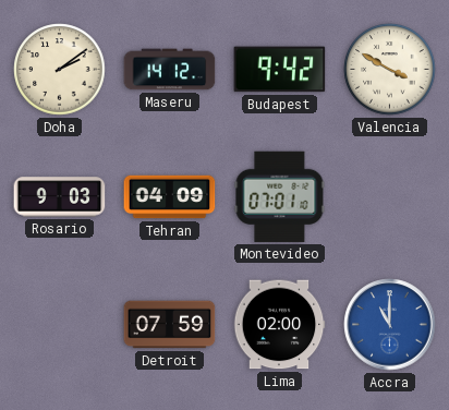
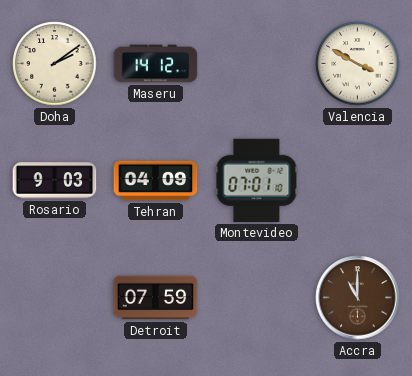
Budapest: 9:42 -> none (280, 70)
Lima: 02:00 -> none (279, 325)
Accra dial: blue -> brown (358, 298)
